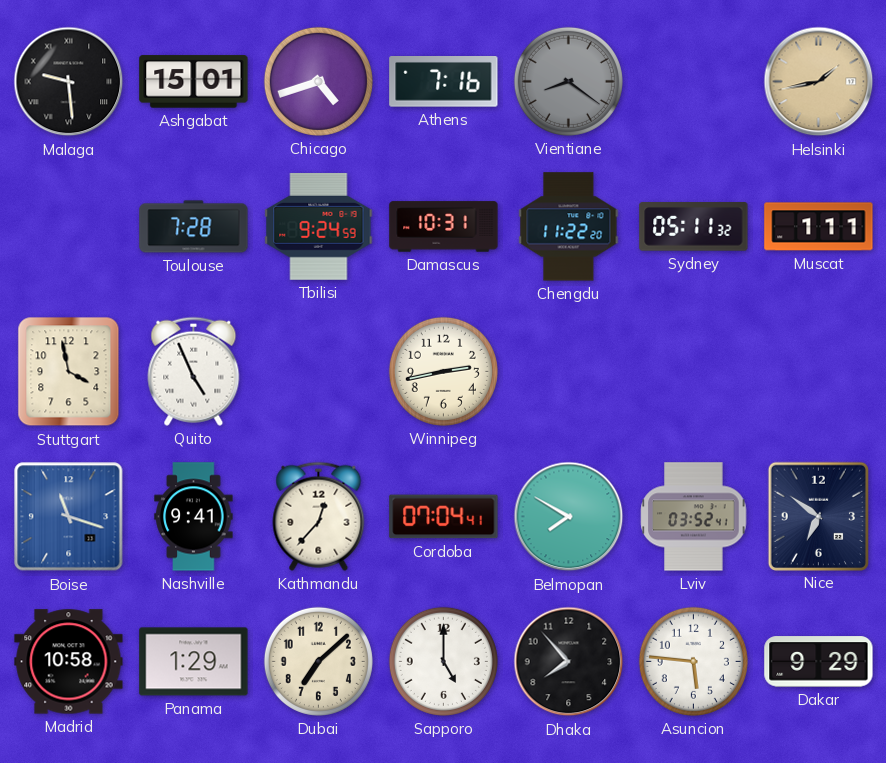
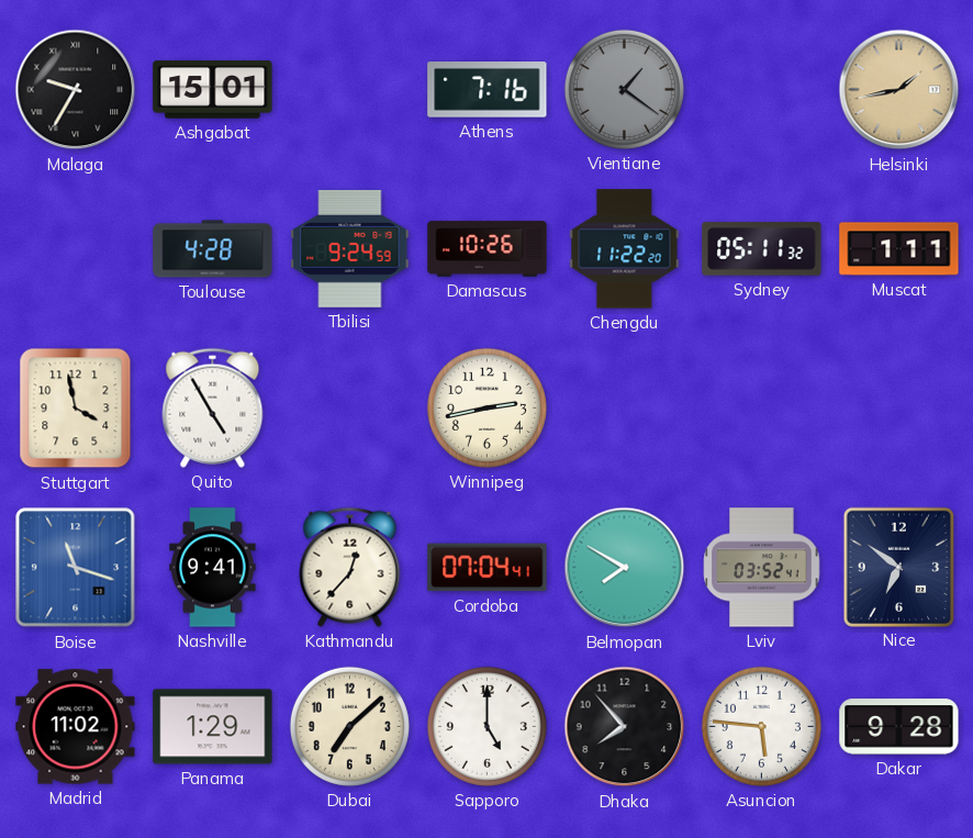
Malaga: 9:29 -> 9:35 (76, 90)
Chicago: 4:42 -> none (318, 81)
Vientiane: 8:21 -> 1:21 (624, 89)
Toulouse: 7:28 -> 4:28 (213, 249)
Damascus: 10:31 -> 10:26 (488, 249)
Quito: 4:56 -> 4:55 (213, 407)
Madrid: 10:58 -> 11:02 (76, 727)
Dakar: 9:29 -> 9:28 (899, 727)
